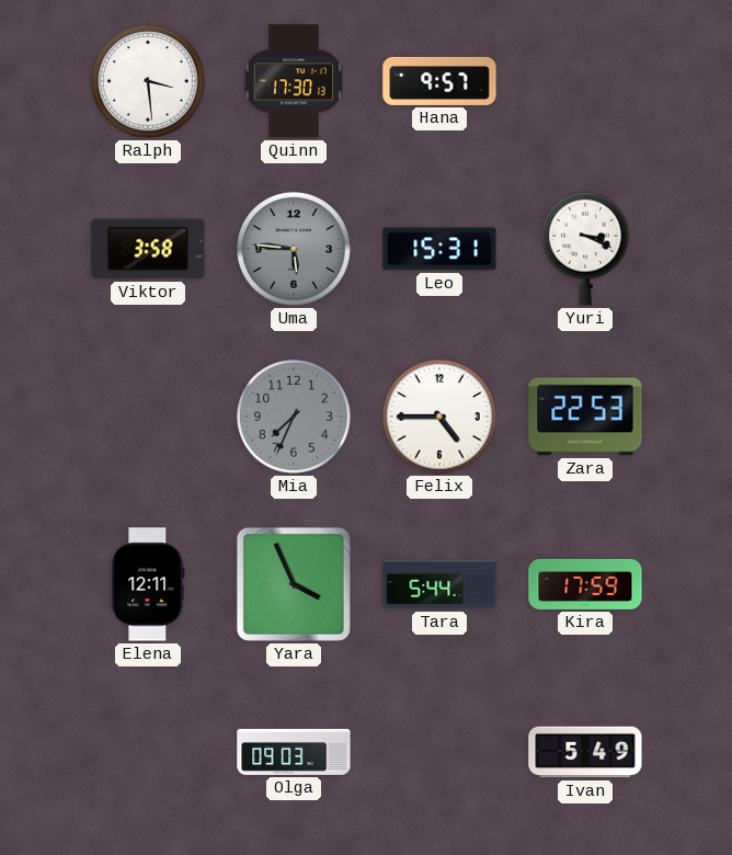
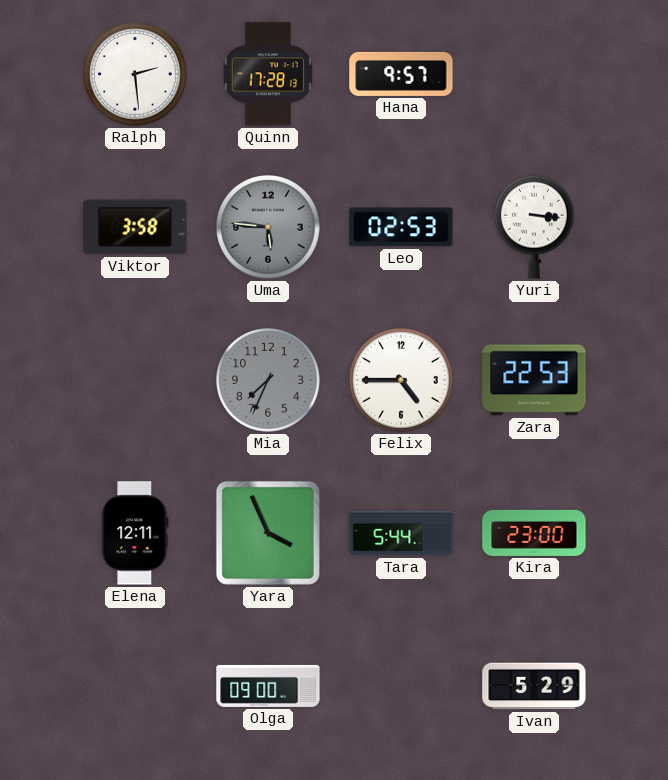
Ralph: 3:29 -> 2:29 (136, 75)
Quinn: 17:30 -> 17:28 (268, 74)
Leo: 15:31 -> 02:53 (401, 227)
Yuri: 3:19 -> 3:16 (534, 227)
Kira: 17:59 -> 23:00 (534, 533)
Olga: 09:03 -> 09:00 (268, 686)
Ivan: 5:49 -> 5:29 (534, 686)
